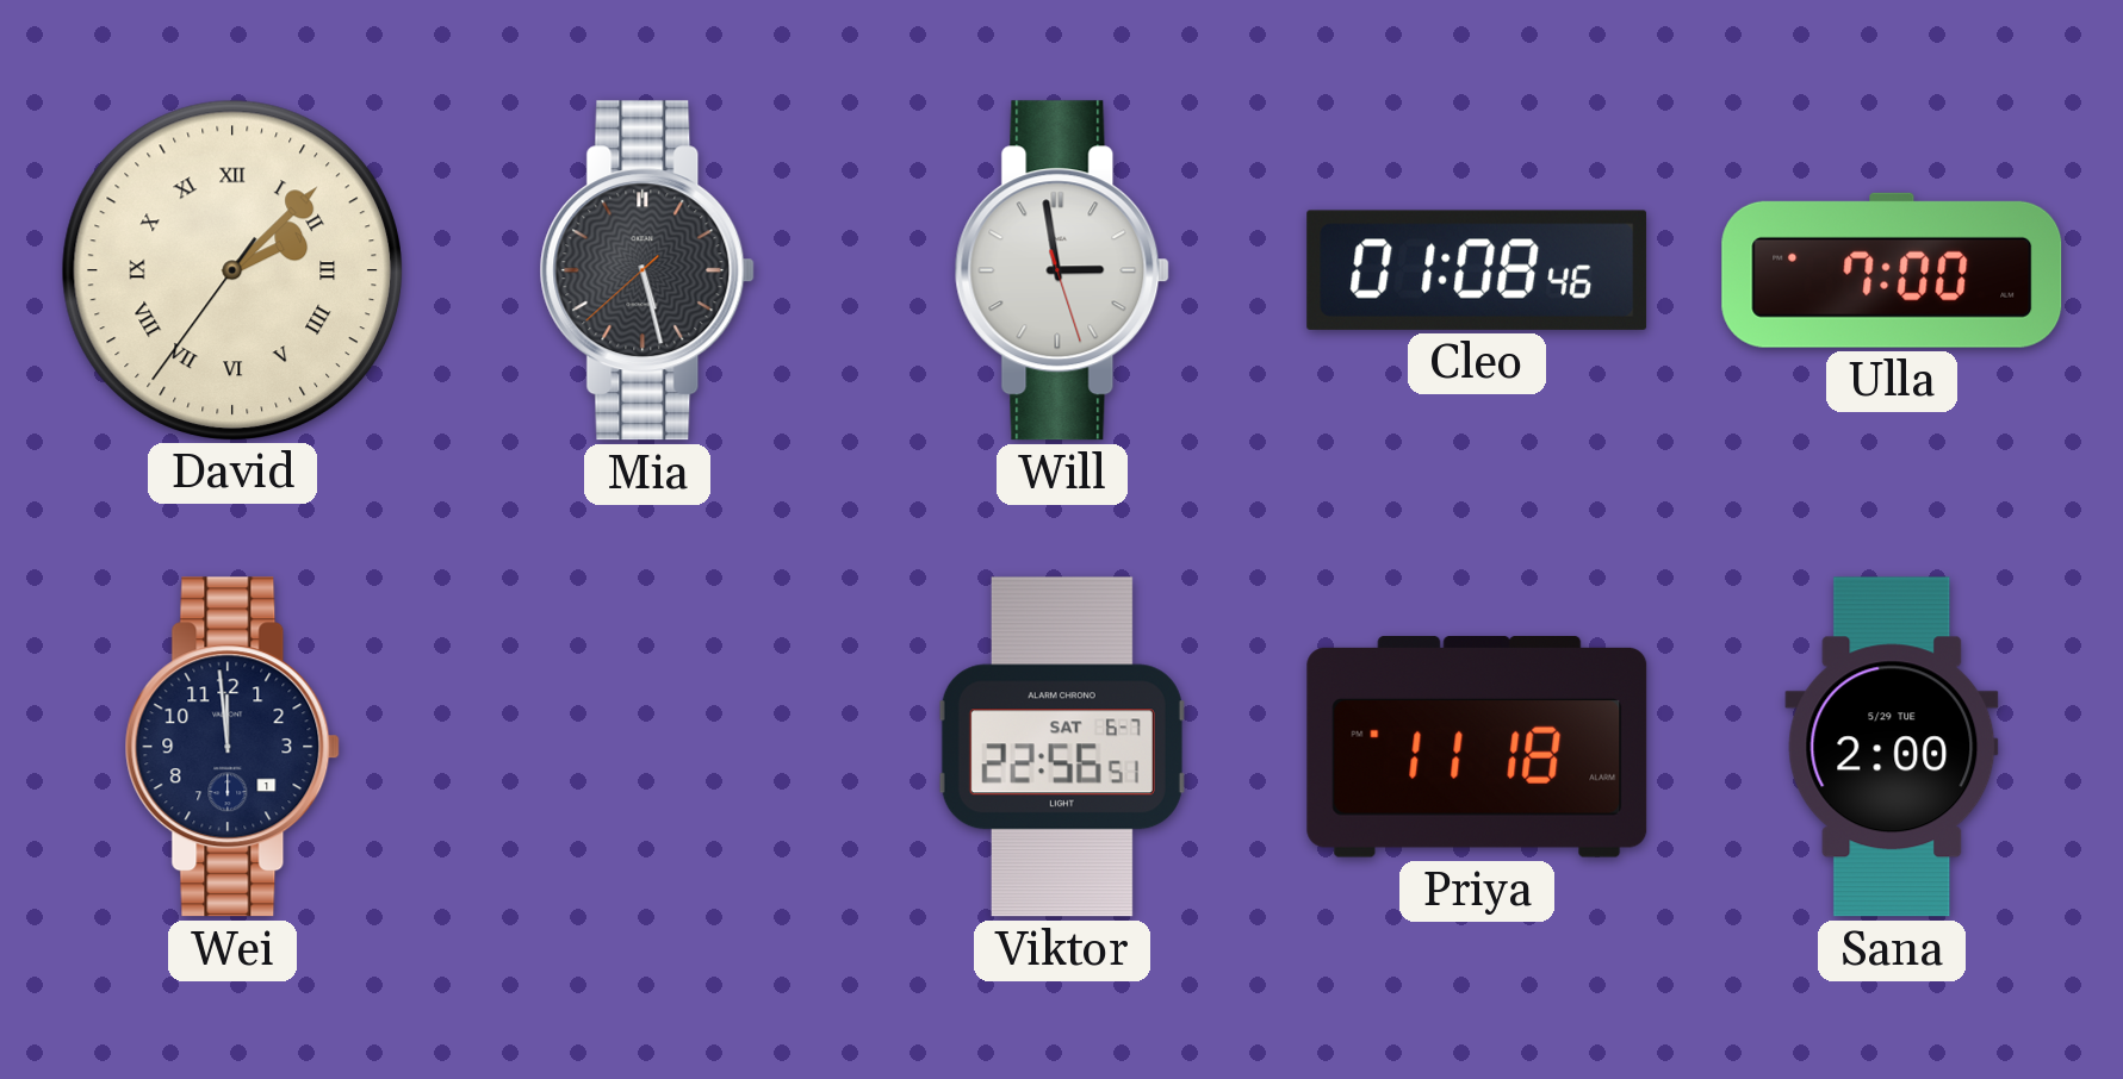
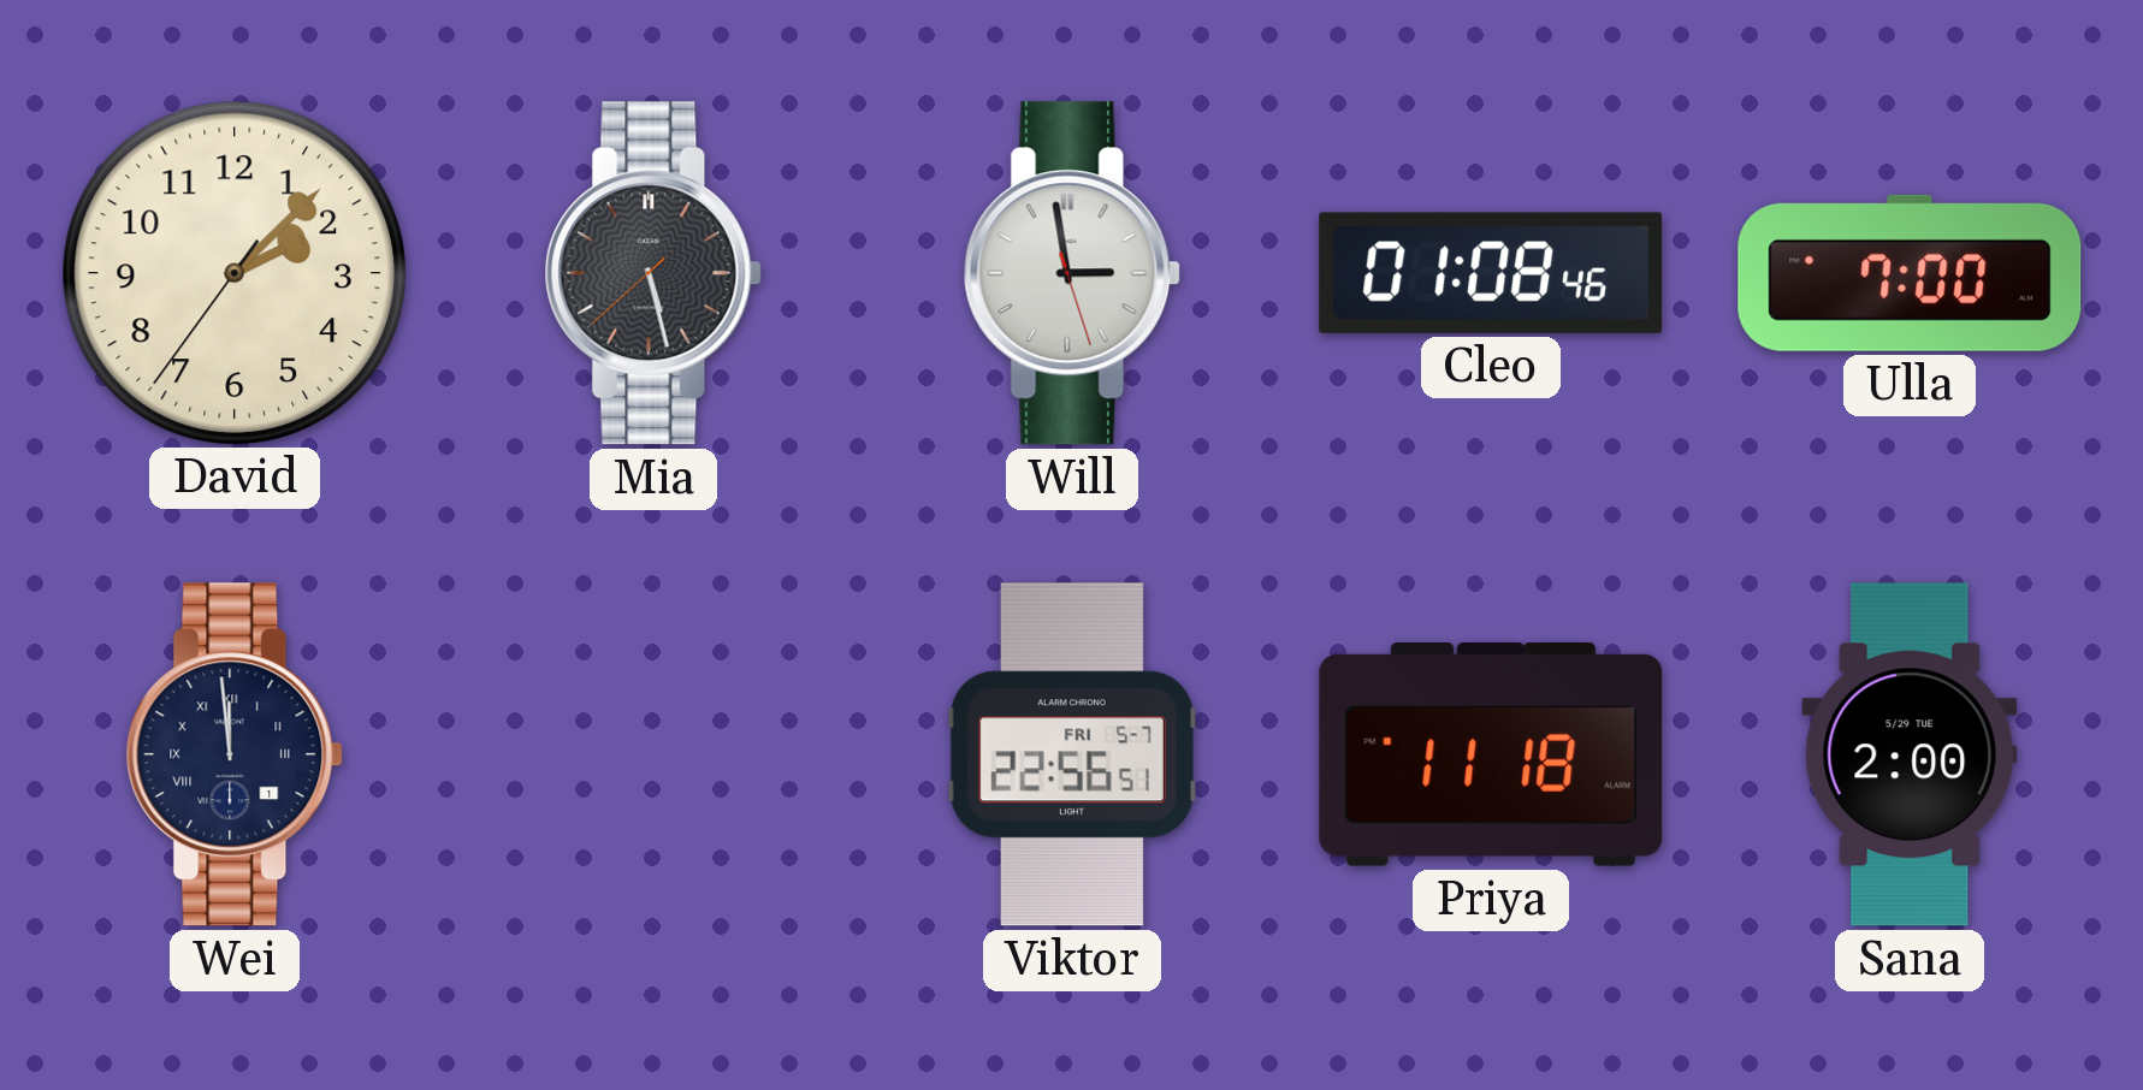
David numerals: Roman -> Arabic (233, 272)
Wei numerals: Arabic -> Roman (235, 754)
Viktor date: SAT 6-7 -> FRI 5-7 (1072, 754)
